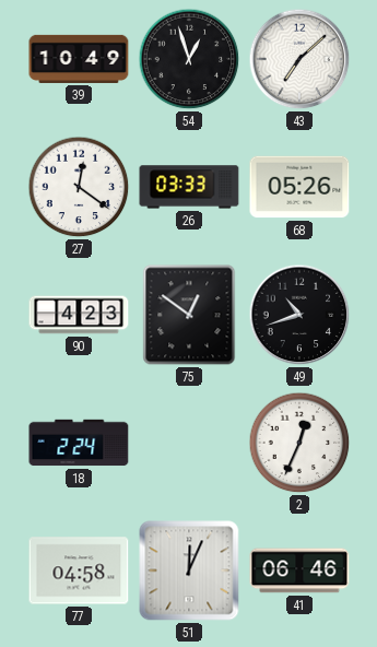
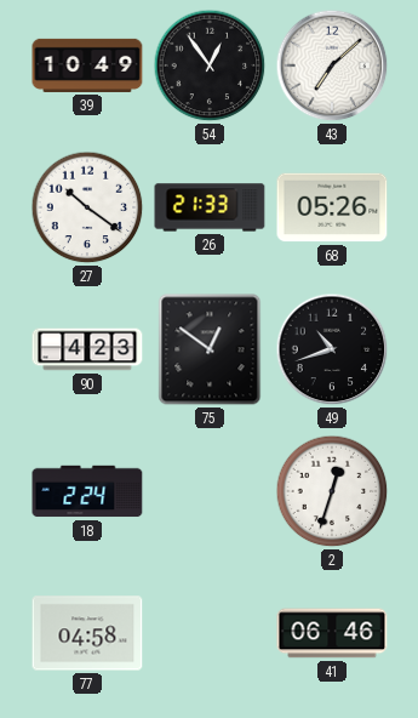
54: 12:57 -> 12:54 (210, 65)
27: 12:21 -> 10:21 (87, 207)
26: 03:33 -> 21:33 (210, 207)
2: 12:34 -> 12:33 (332, 491)
51: 12:04 -> none (189, 570)
